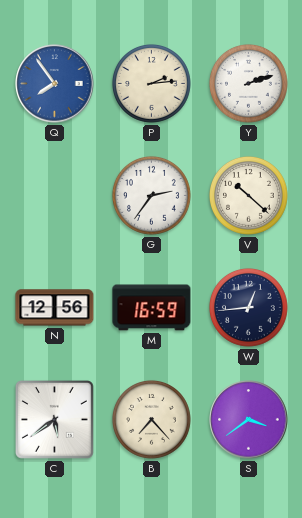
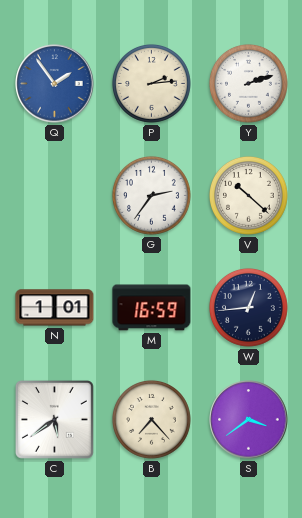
Q: 7:54 -> 1:54 (55, 84)
N: 12:56 -> 1:01 (55, 308)
